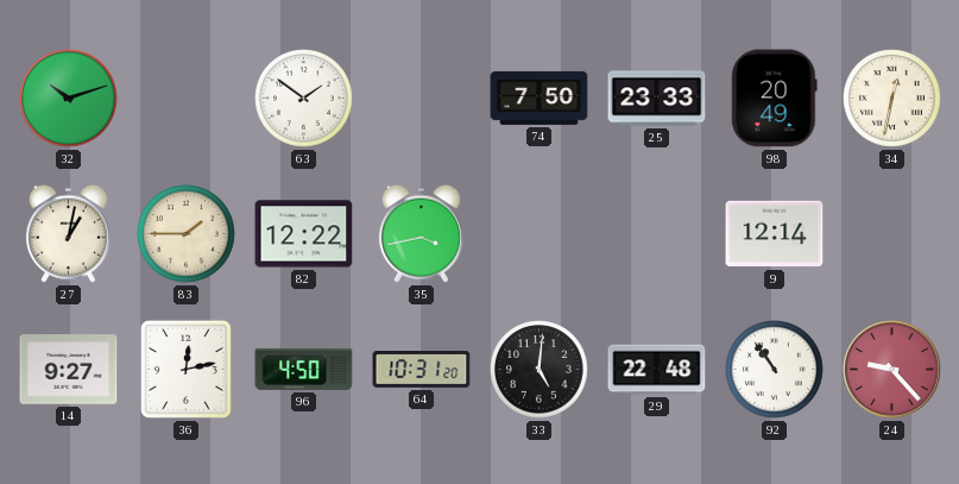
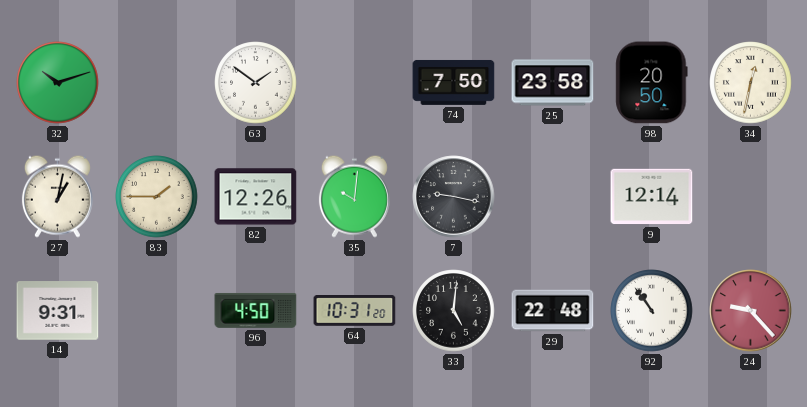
25: 23:33 -> 23:58 (553, 83)
98: 20:49 -> 20:50 (652, 83)
82: 12:22 -> 12:26 (256, 197)
35: 3:43 -> 10:01 (354, 196)
7: none -> 9:17 (454, 197)
14: 9:27 -> 9:31 (58, 311)
36: 12:13 -> none (185, 369)
